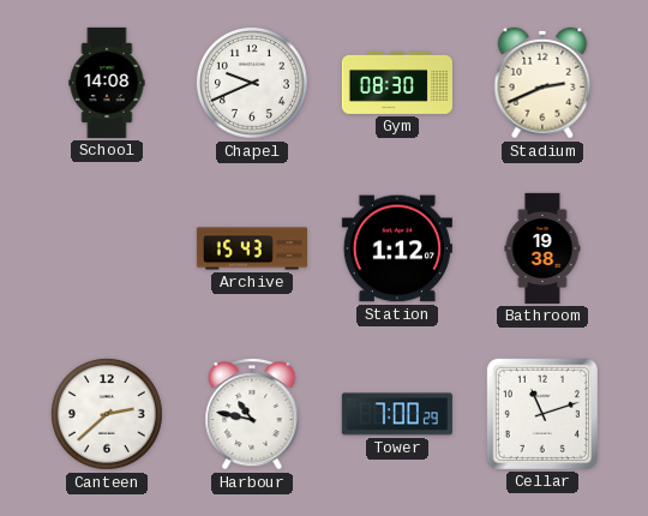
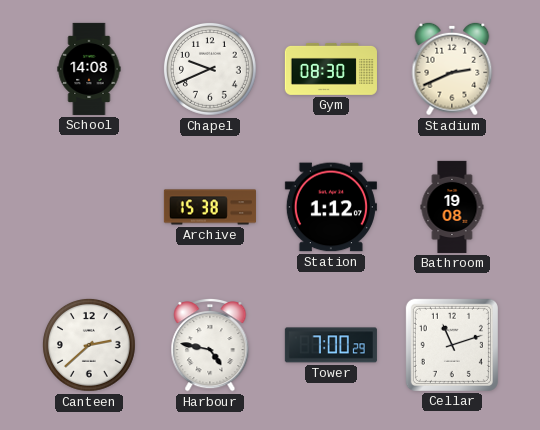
Archive: 15:43 -> 15:38 (210, 207)
Bathroom: 19:38 -> 19:08 (452, 207)
Harbour: 10:47 -> 4:47 (210, 345)
